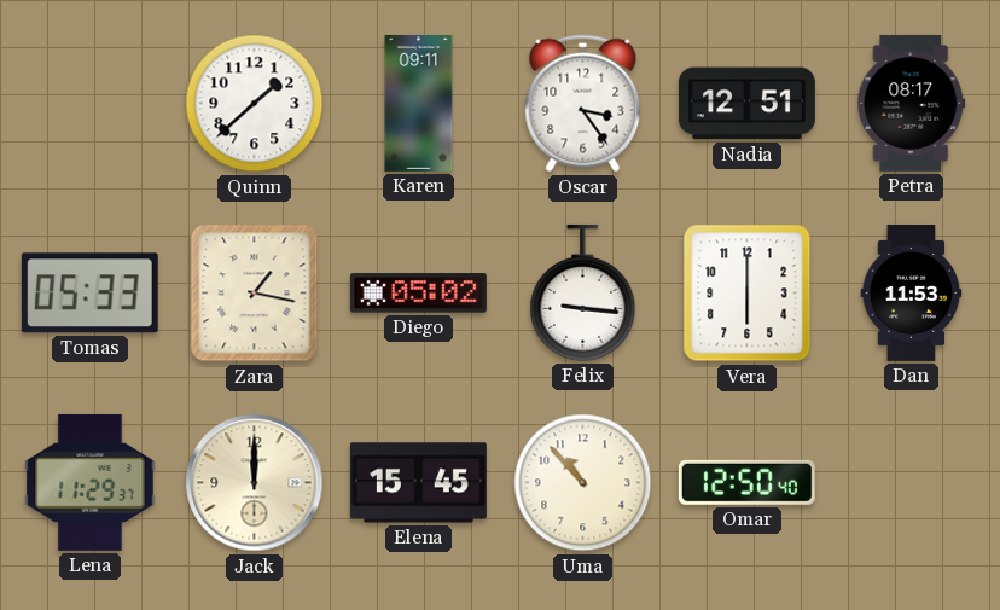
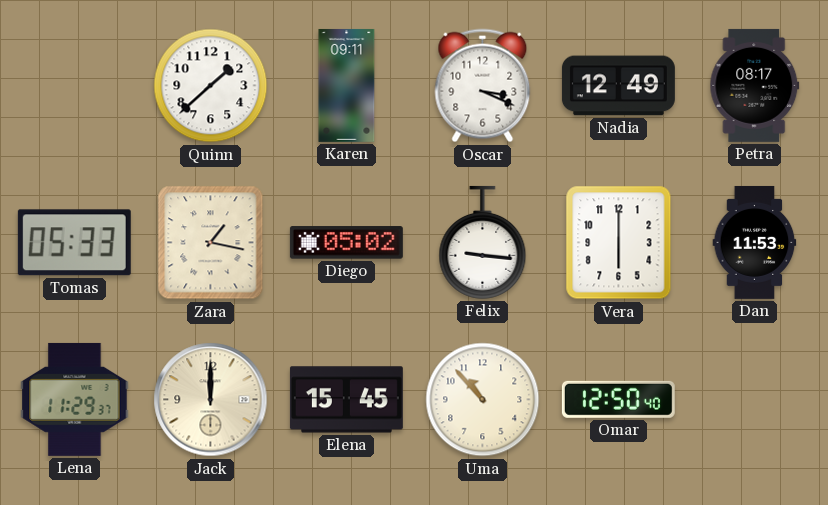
Oscar: 3:24 -> 3:19 (483, 86)
Nadia: 12:51 -> 12:49 (618, 86)
